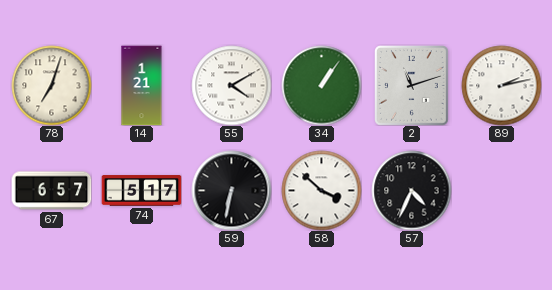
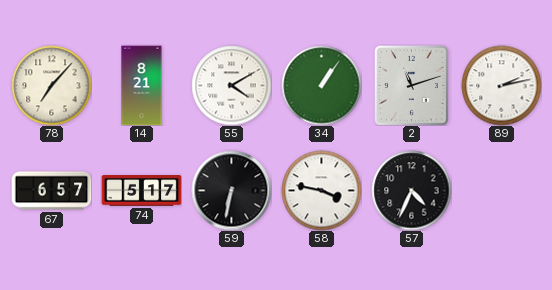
78: 7:03 -> 7:07 (51, 85)
14: 1:21 -> 8:21 (142, 85)
58: 3:52 -> 3:47 (321, 190)
